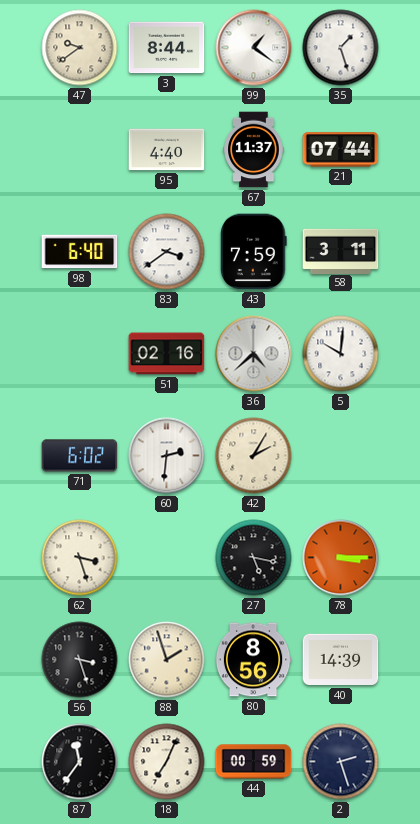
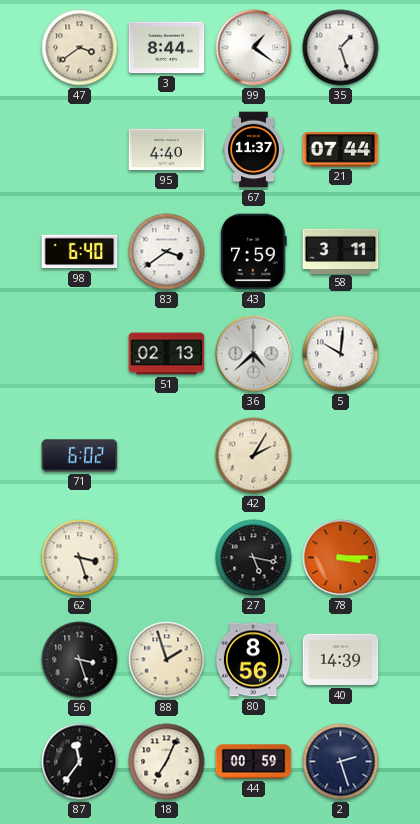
47: 9:39 -> 3:39 (80, 48)
51: 02:16 -> 02:13 (167, 354)
60: 2:31 -> none (167, 456)
